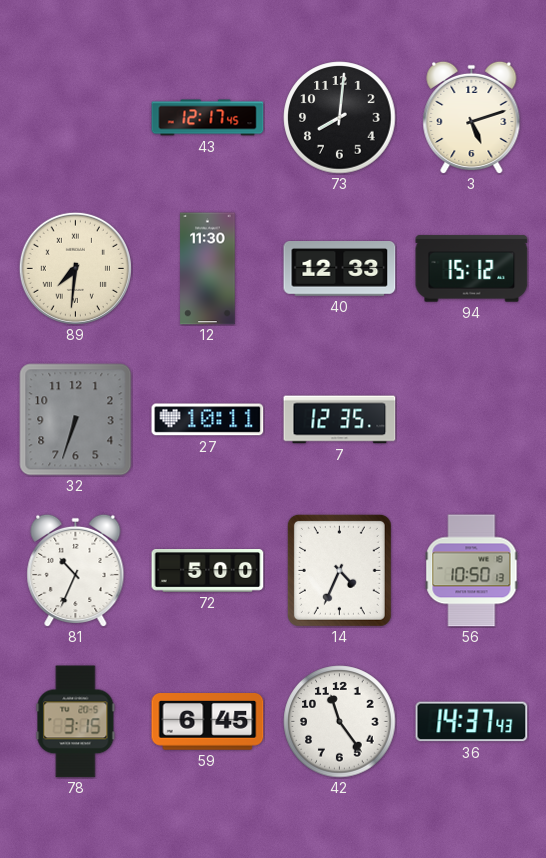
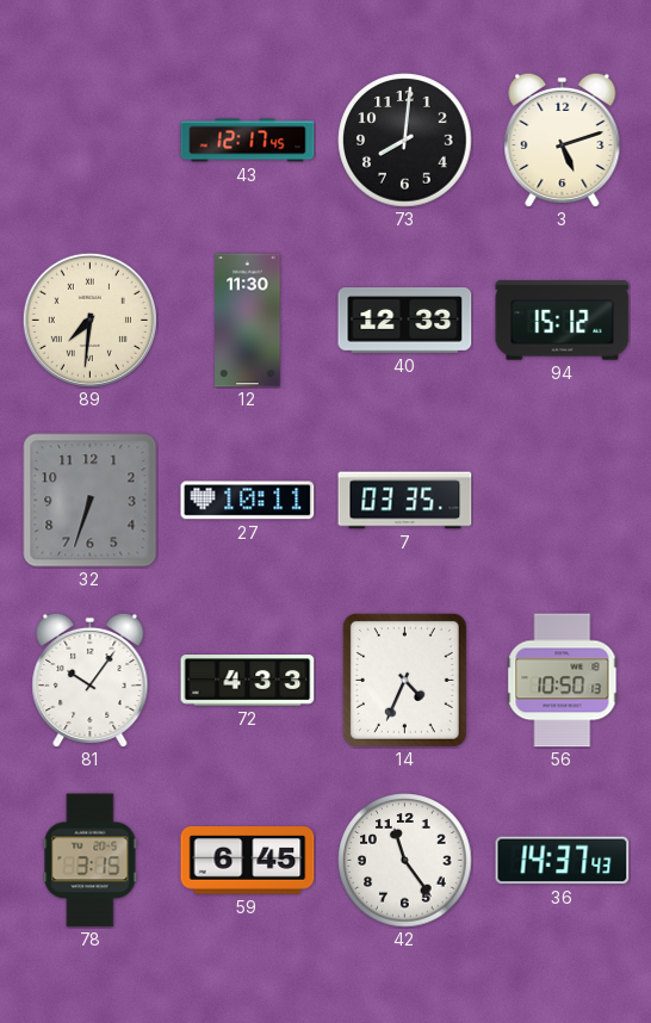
7: 12:35 -> 03:35 (405, 501)
81: 10:34 -> 10:06 (91, 680)
72: 5:00 -> 4:33 (248, 681)
